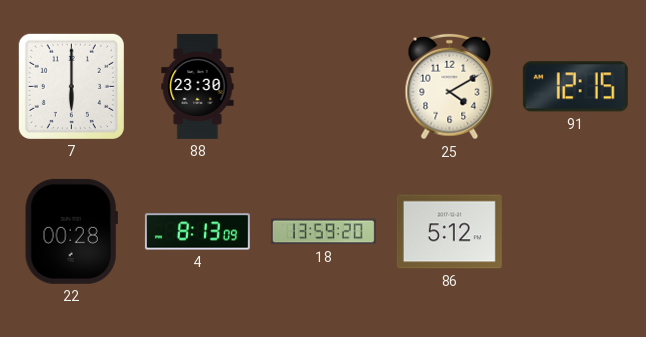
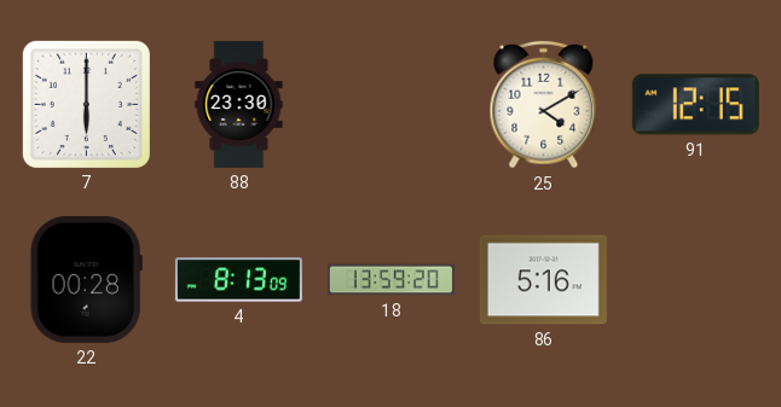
86: 5:12 -> 5:16 (543, 280)
